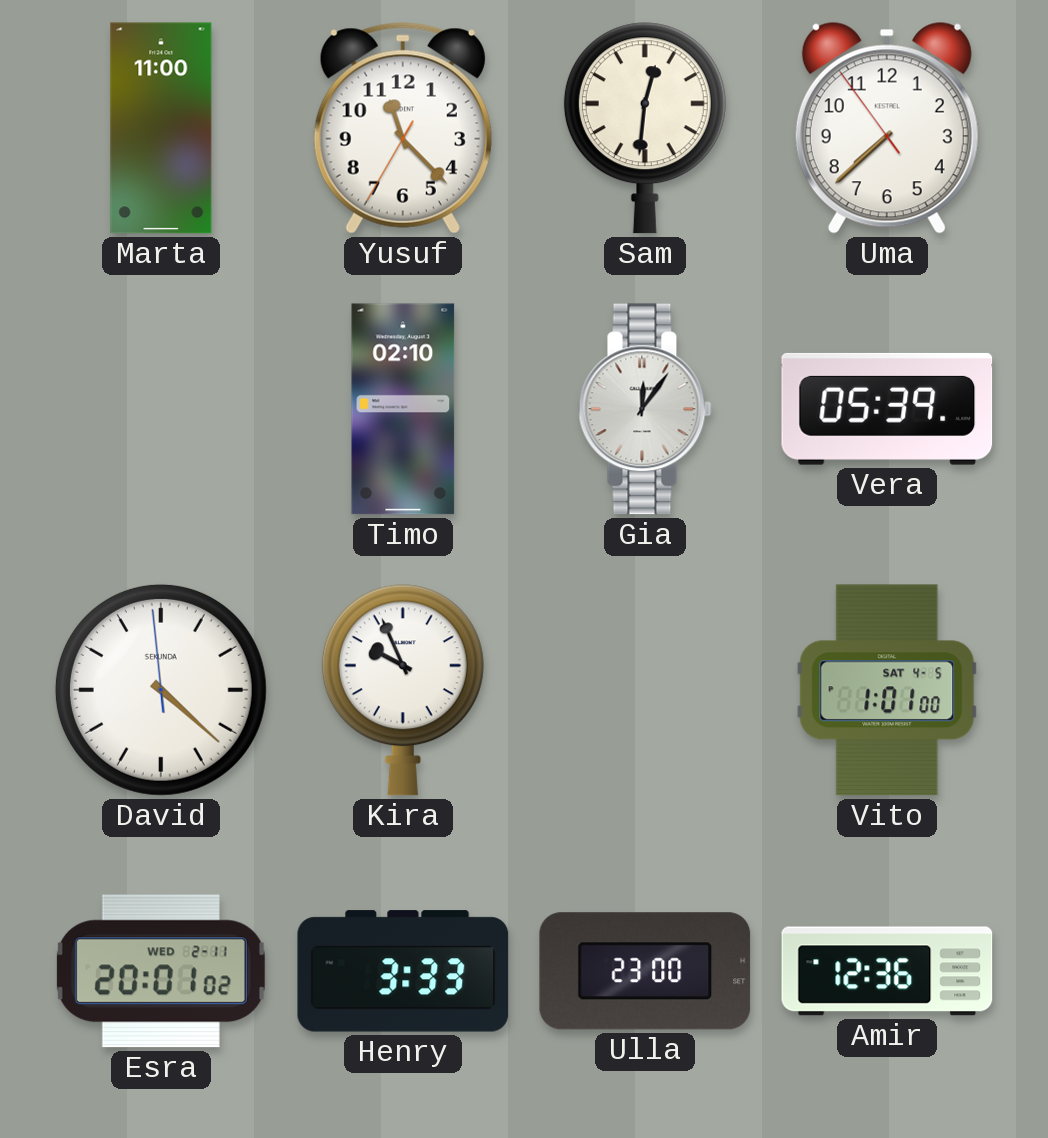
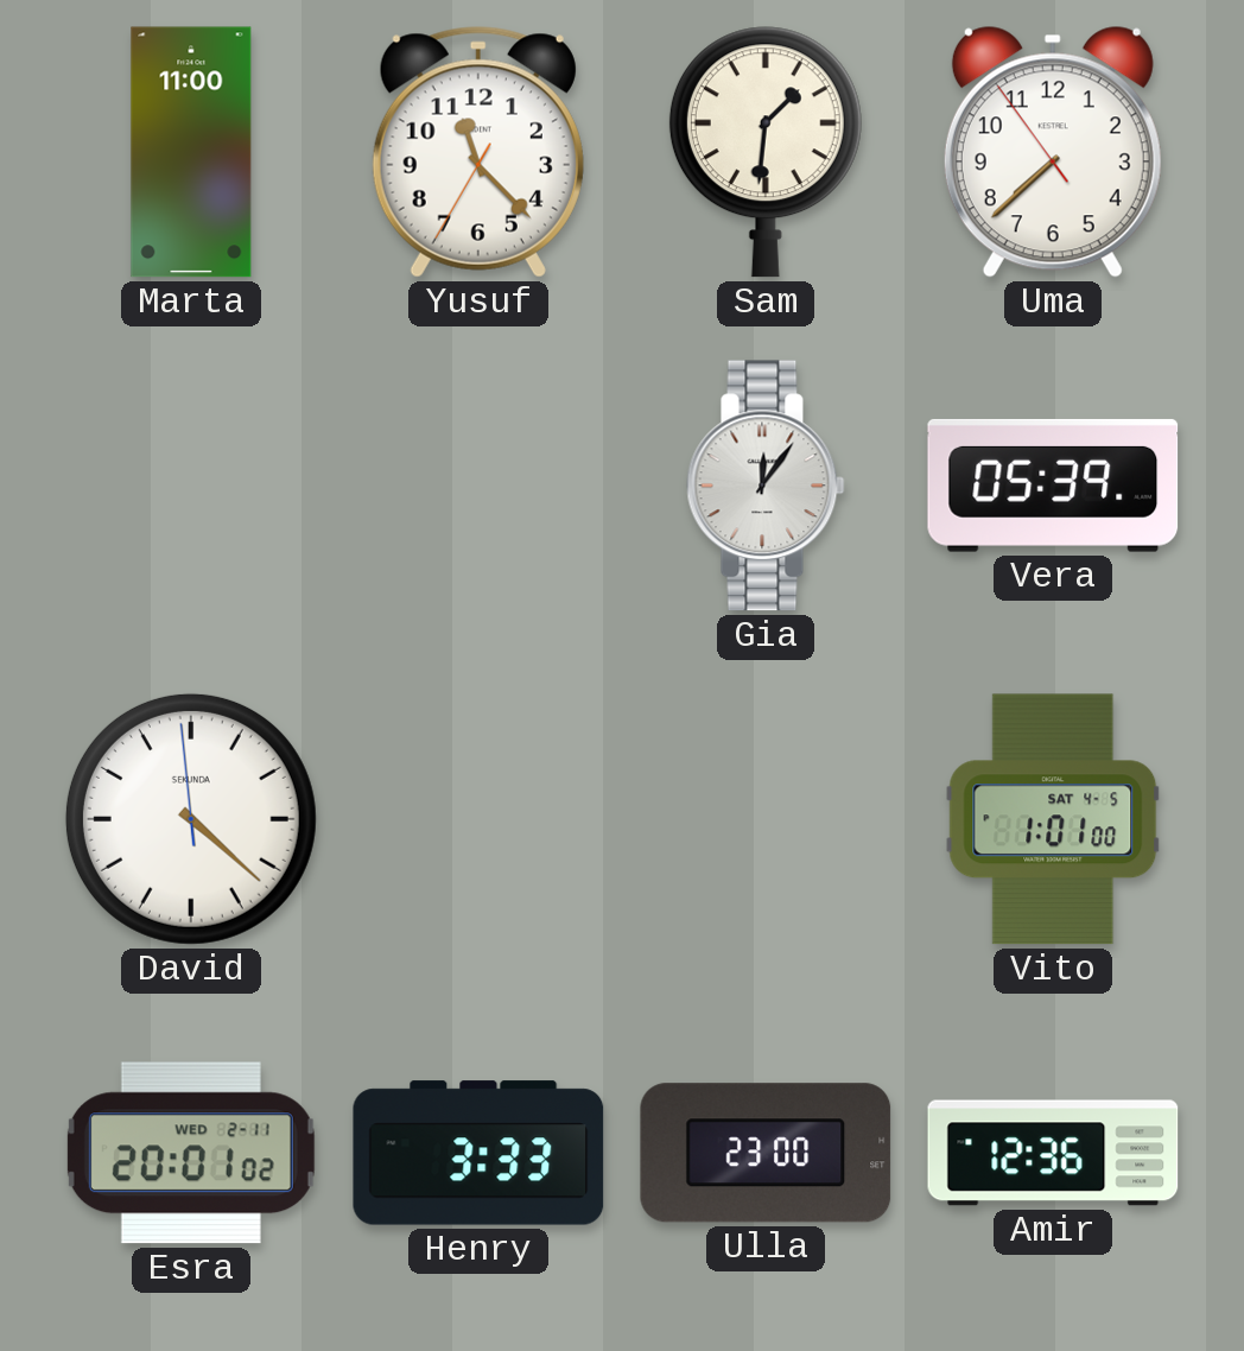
Sam: 12:31 -> 1:31 (766, 152)
Timo: 02:10 -> none (403, 409)
Kira: 9:56 -> none (403, 690)
